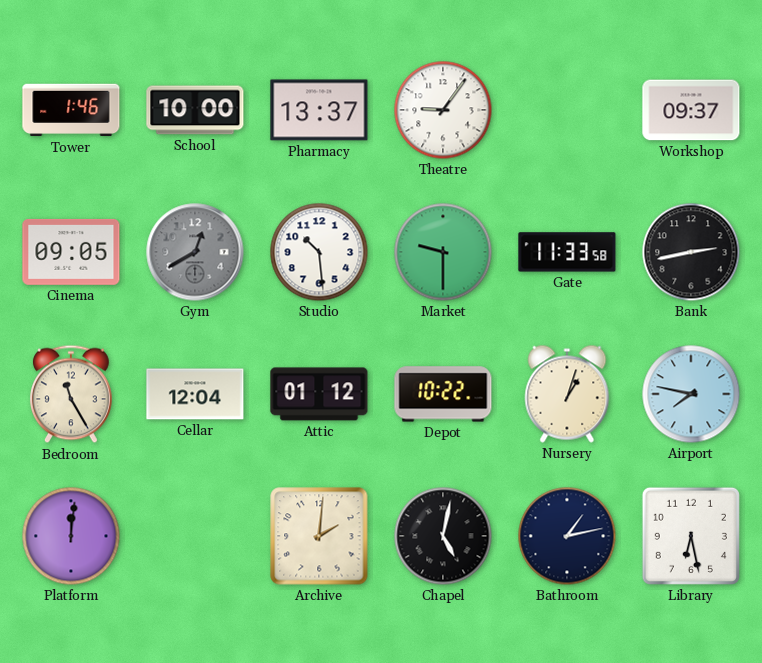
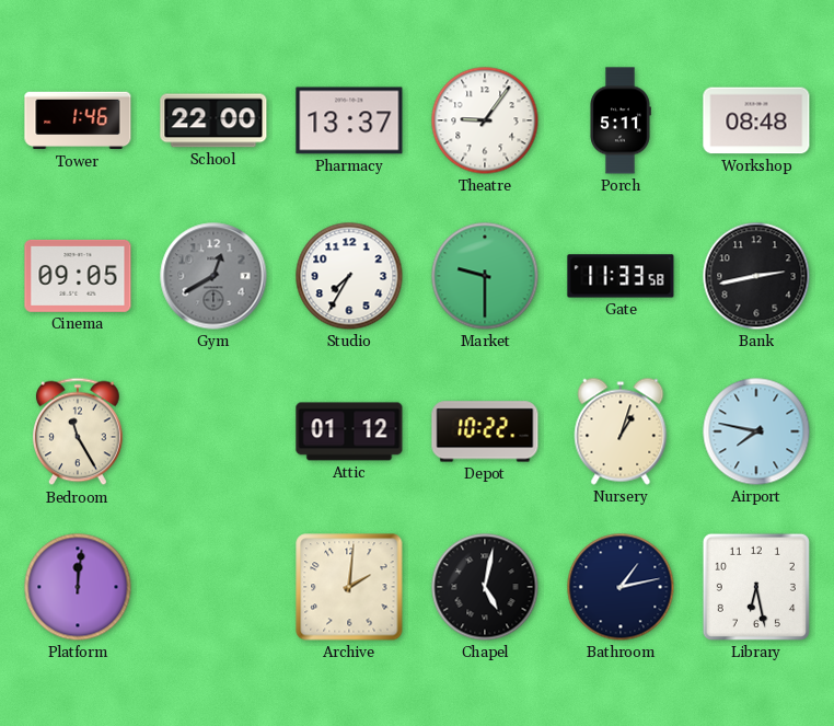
School: 10:00 -> 22:00 (213, 120)
Porch: none -> 5:11 (621, 120)
Workshop: 09:37 -> 08:48 (756, 120)
Studio: 10:29 -> 7:35 (349, 276)
Cellar: 12:04 -> none (195, 394)
